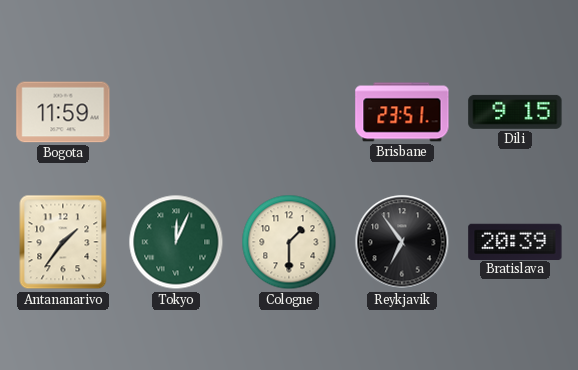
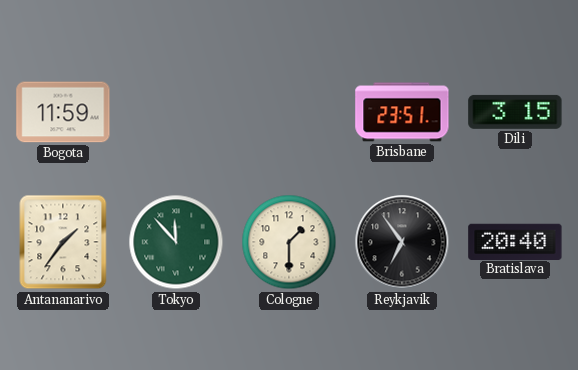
Dili: 9:15 -> 3:15 (515, 112)
Tokyo: 12:04 -> 11:53 (176, 242)
Bratislava: 20:39 -> 20:40 (515, 241)
